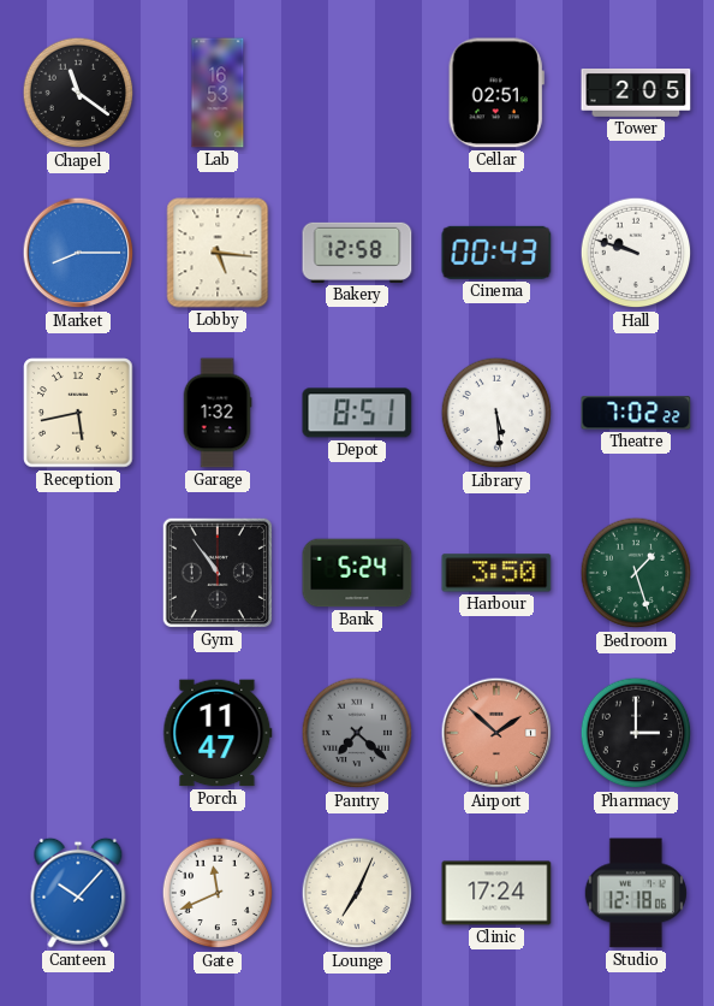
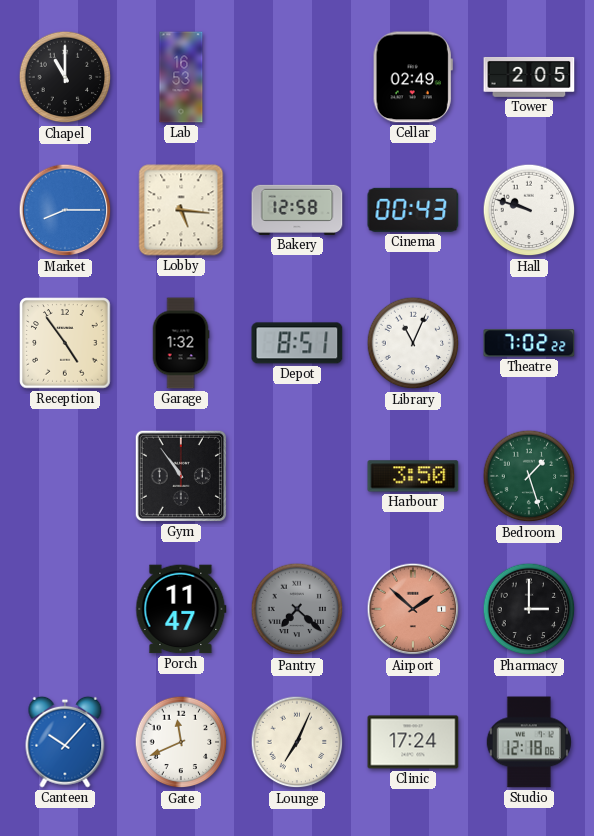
Chapel: 11:21 -> 11:00 (65, 77)
Cellar: 02:51 -> 02:49 (413, 77)
Reception: 5:43 -> 4:54 (65, 343)
Library: 5:29 -> 11:04 (413, 343)
Bank: 5:24 -> none (357, 573)
